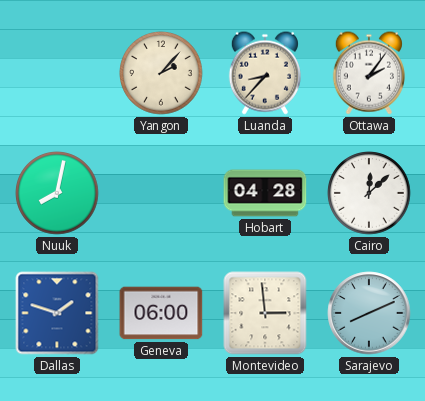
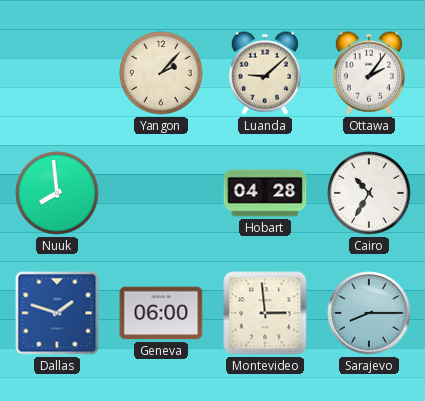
Luanda: 8:37 -> 9:08 (265, 73)
Nuuk: 8:02 -> 7:59 (57, 193)
Cairo: 12:08 -> 10:35 (369, 193)
Sarajevo: 8:11 -> 8:15 (369, 313)
